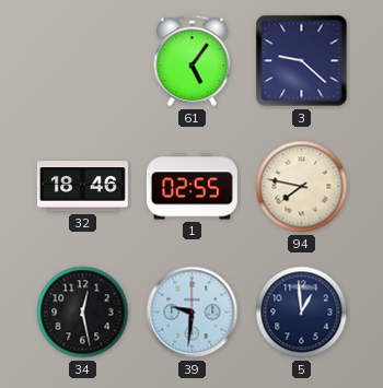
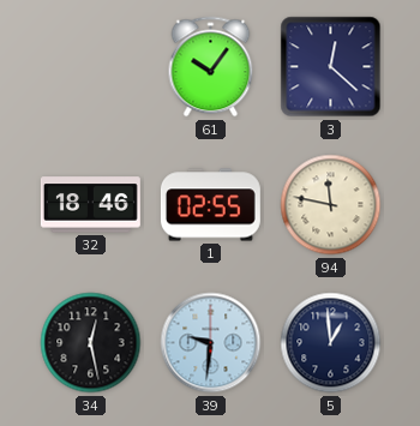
61: 5:06 -> 10:06 (211, 67)
3: 9:22 -> 12:22 (331, 67)
94: 7:47 -> 11:47 (331, 205)
